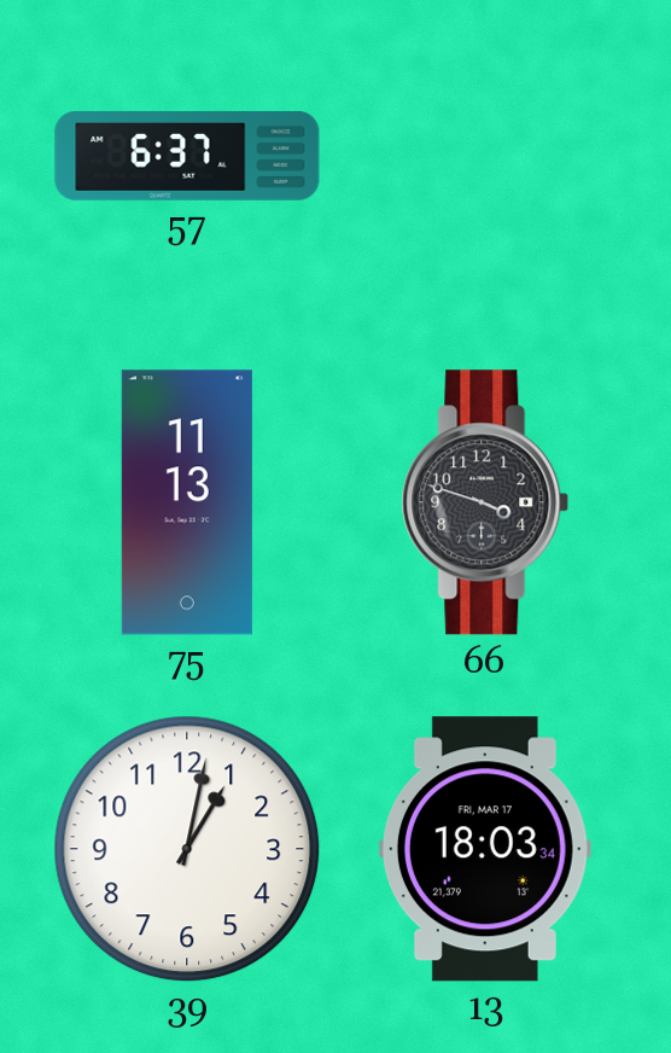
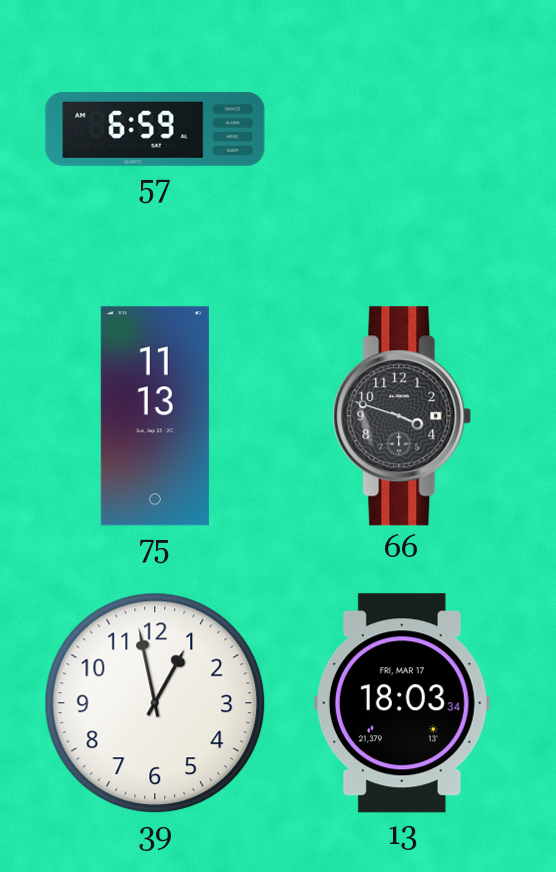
57: 6:37 -> 6:59 (155, 129)
39: 1:02 -> 12:58 (155, 703)
